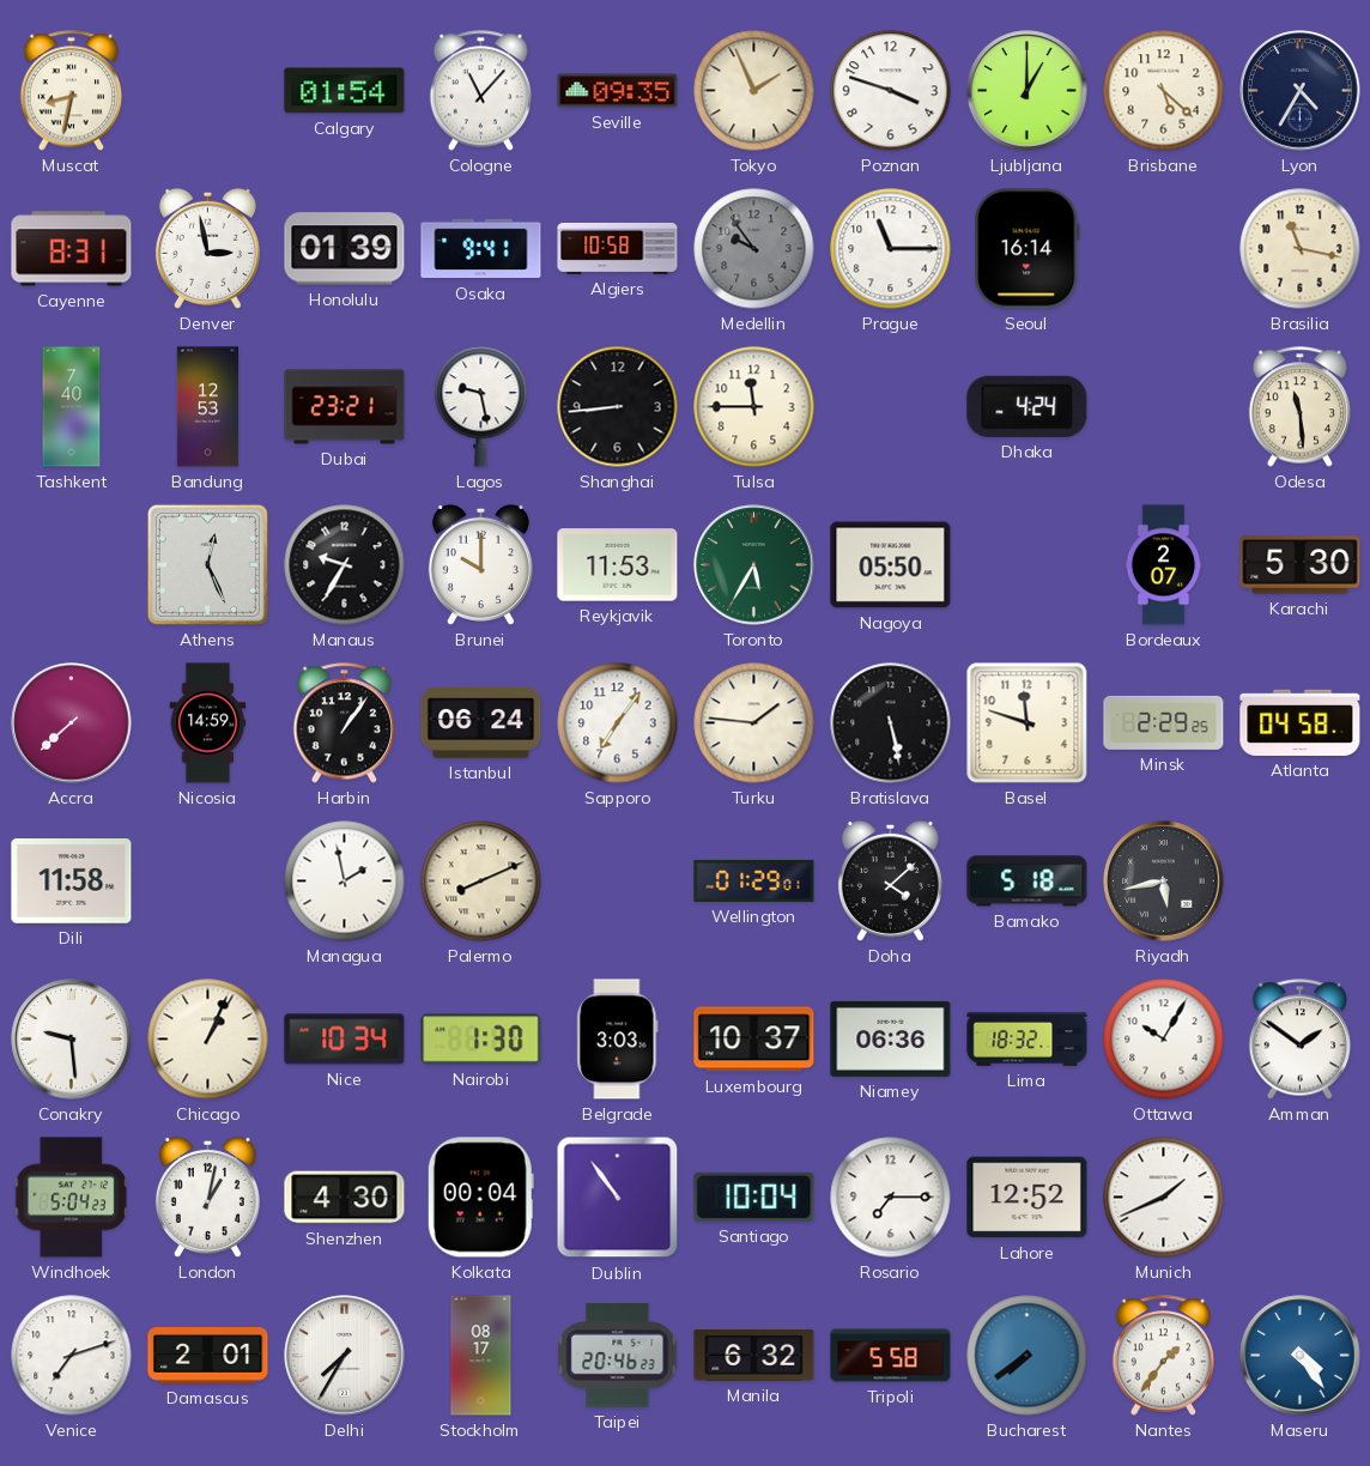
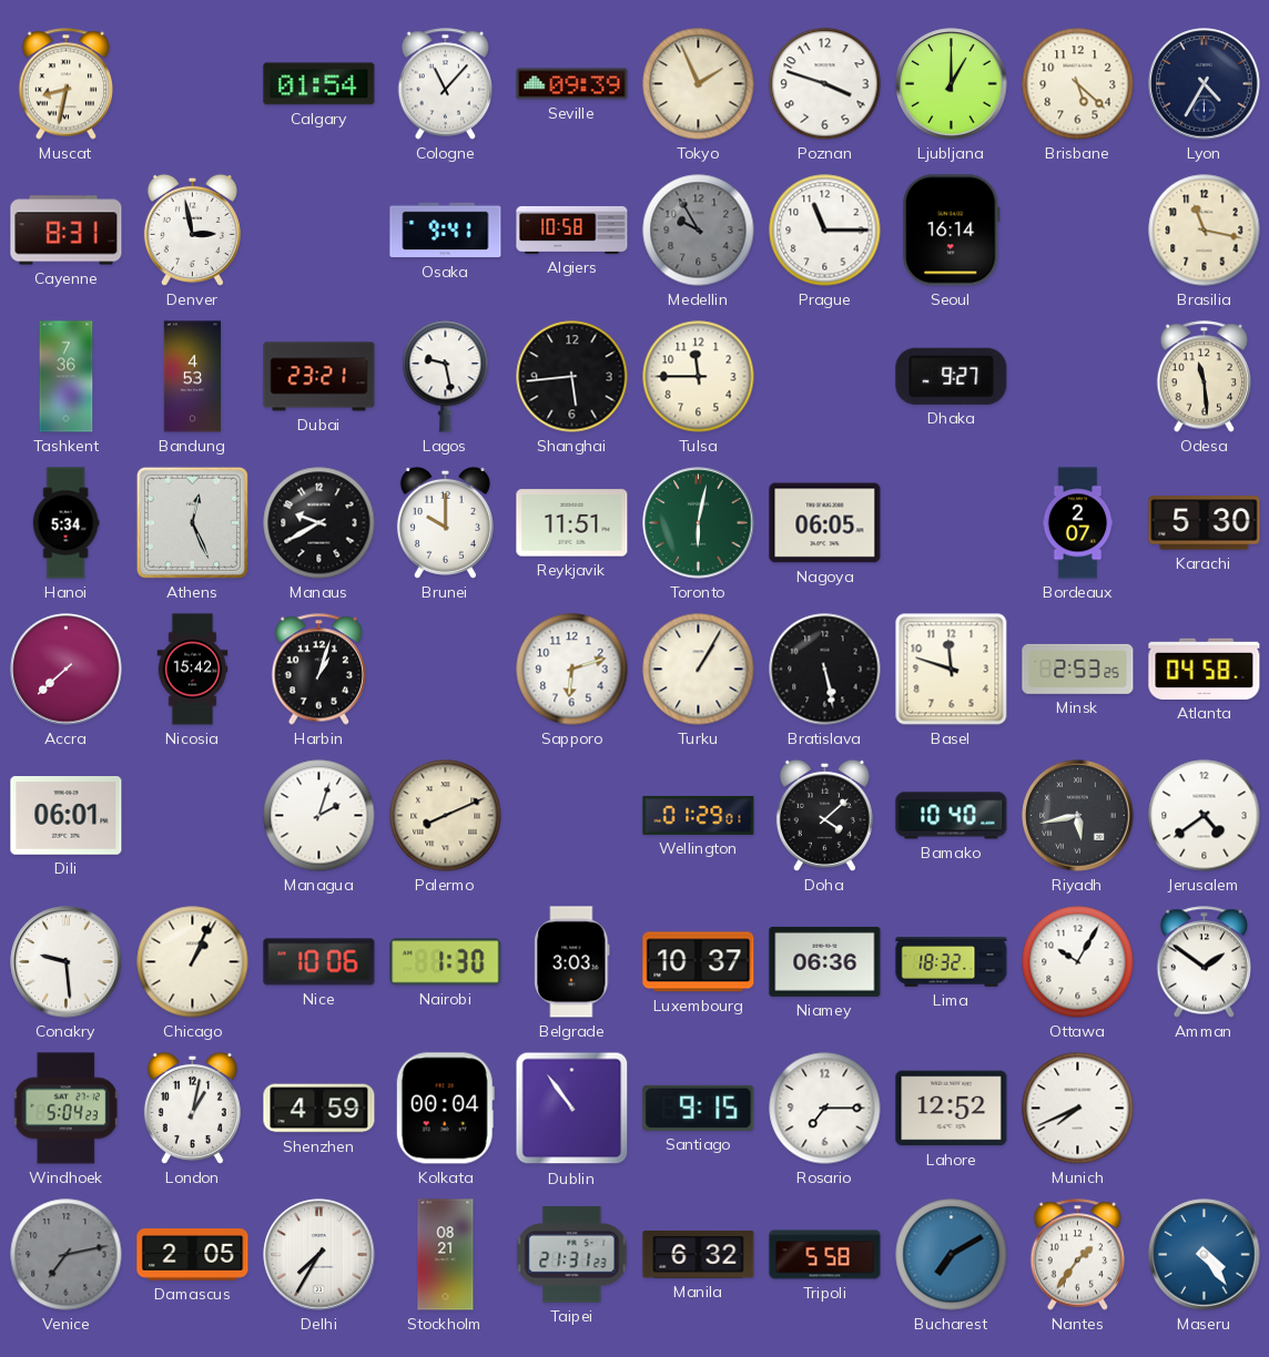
Seville: 09:35 -> 09:39 (572, 84)
Honolulu: 01:39 -> none (345, 249)
Medellin: 9:54 -> 9:55 (699, 231)
Tashkent: 7:40 -> 7:36 (67, 377)
Bandung: 12:53 -> 4:53 (193, 377)
Shanghai: 8:44 -> 5:44 (572, 377)
Dhaka: 4:24 -> 9:27 (952, 376)
Hanoi: none -> 5:34 (65, 523)
Manaus: 9:35 -> 9:40 (319, 523)
Reykjavik: 11:53 -> 11:51 (572, 523)
Toronto: 5:35 -> 6:02 (699, 523)
Nagoya: 05:50 -> 06:05 (825, 523)
Nicosia: 14:59 -> 15:42 (193, 670)
Harbin: 1:06 -> 1:03 (319, 670)
Istanbul: 06:24 -> none (481, 723)
Sapporo: 7:06 -> 6:12 (572, 670)
Turku: 1:46 -> 1:05 (699, 670)
Minsk: 2:29 -> 2:53 (1078, 669)
Dili: 11:58 -> 06:01 (67, 816)
Managua: 1:58 -> 2:03 (319, 816)
Bamako: 5:18 -> 10:40 (952, 816)
Jerusalem: none -> 4:39 (1205, 816)
Nice: 10:34 -> 10:06 (319, 962)
Shenzhen: 4:30 -> 4:59 (319, 1109)
Santiago: 10:04 -> 9:15 (699, 1108)
Munich: 1:41 -> 7:41 (1078, 1109)
Venice: 7:12 -> 7:13 (67, 1255)
Venice dial: white -> grey (67, 1255)
Damascus: 2:01 -> 2:05 (193, 1255)
Stockholm: 08:17 -> 08:21 (446, 1255)
Taipei: 20:46 -> 21:31 (572, 1255)
Bucharest: 7:39 -> 7:10 (952, 1255)
